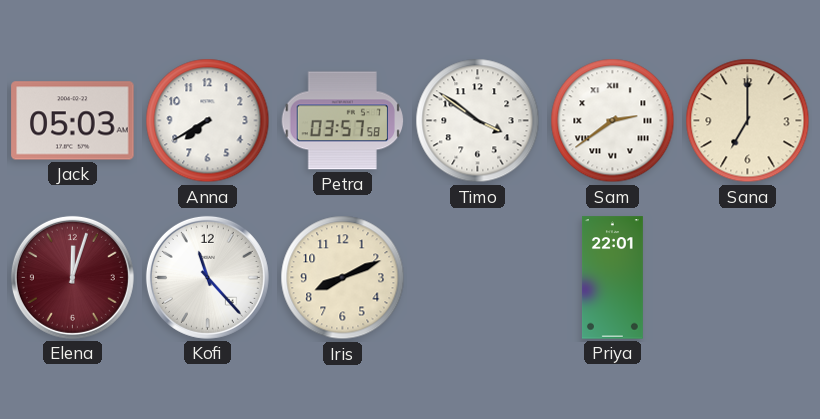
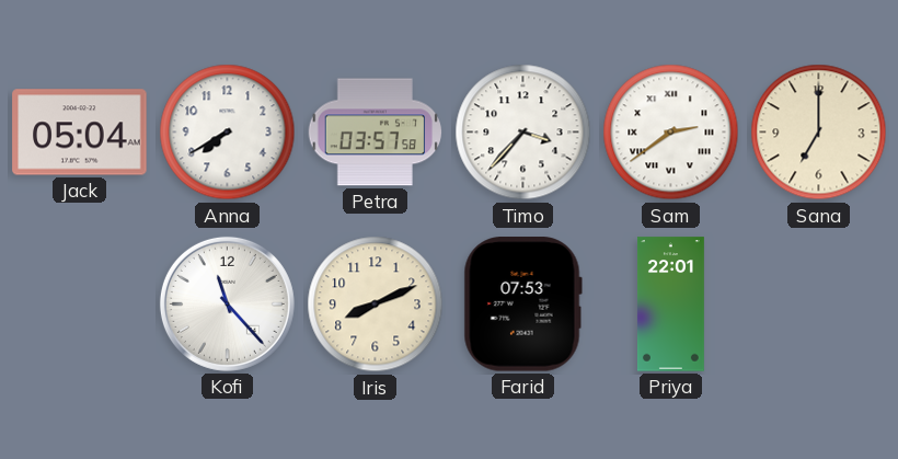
Jack: 05:03 -> 05:04 (80, 133)
Timo: 3:51 -> 3:37 (523, 133)
Elena: 12:03 -> none (72, 277)
Farid: none -> 07:53 (522, 305)
